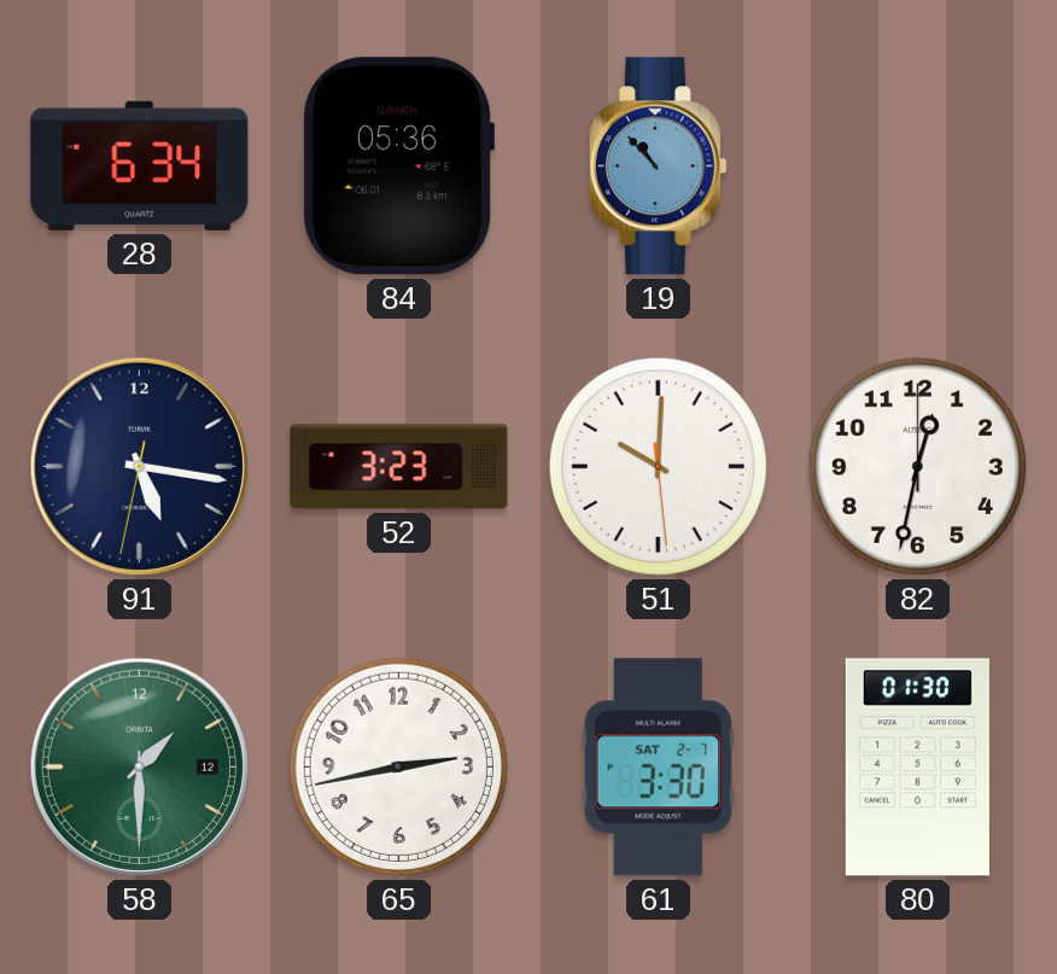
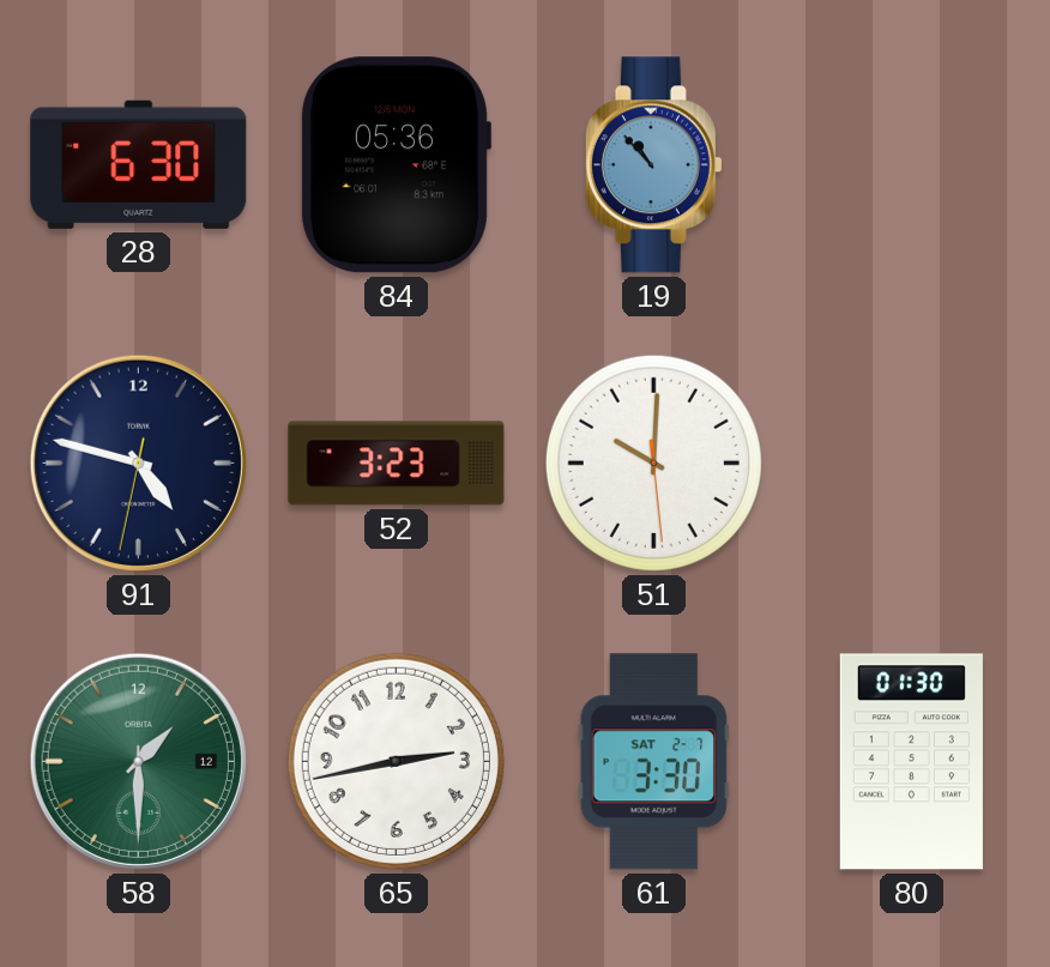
28: 6:34 -> 6:30 (139, 164)
91: 5:16 -> 4:47 (138, 463)
82: 12:32 -> none (917, 466)
